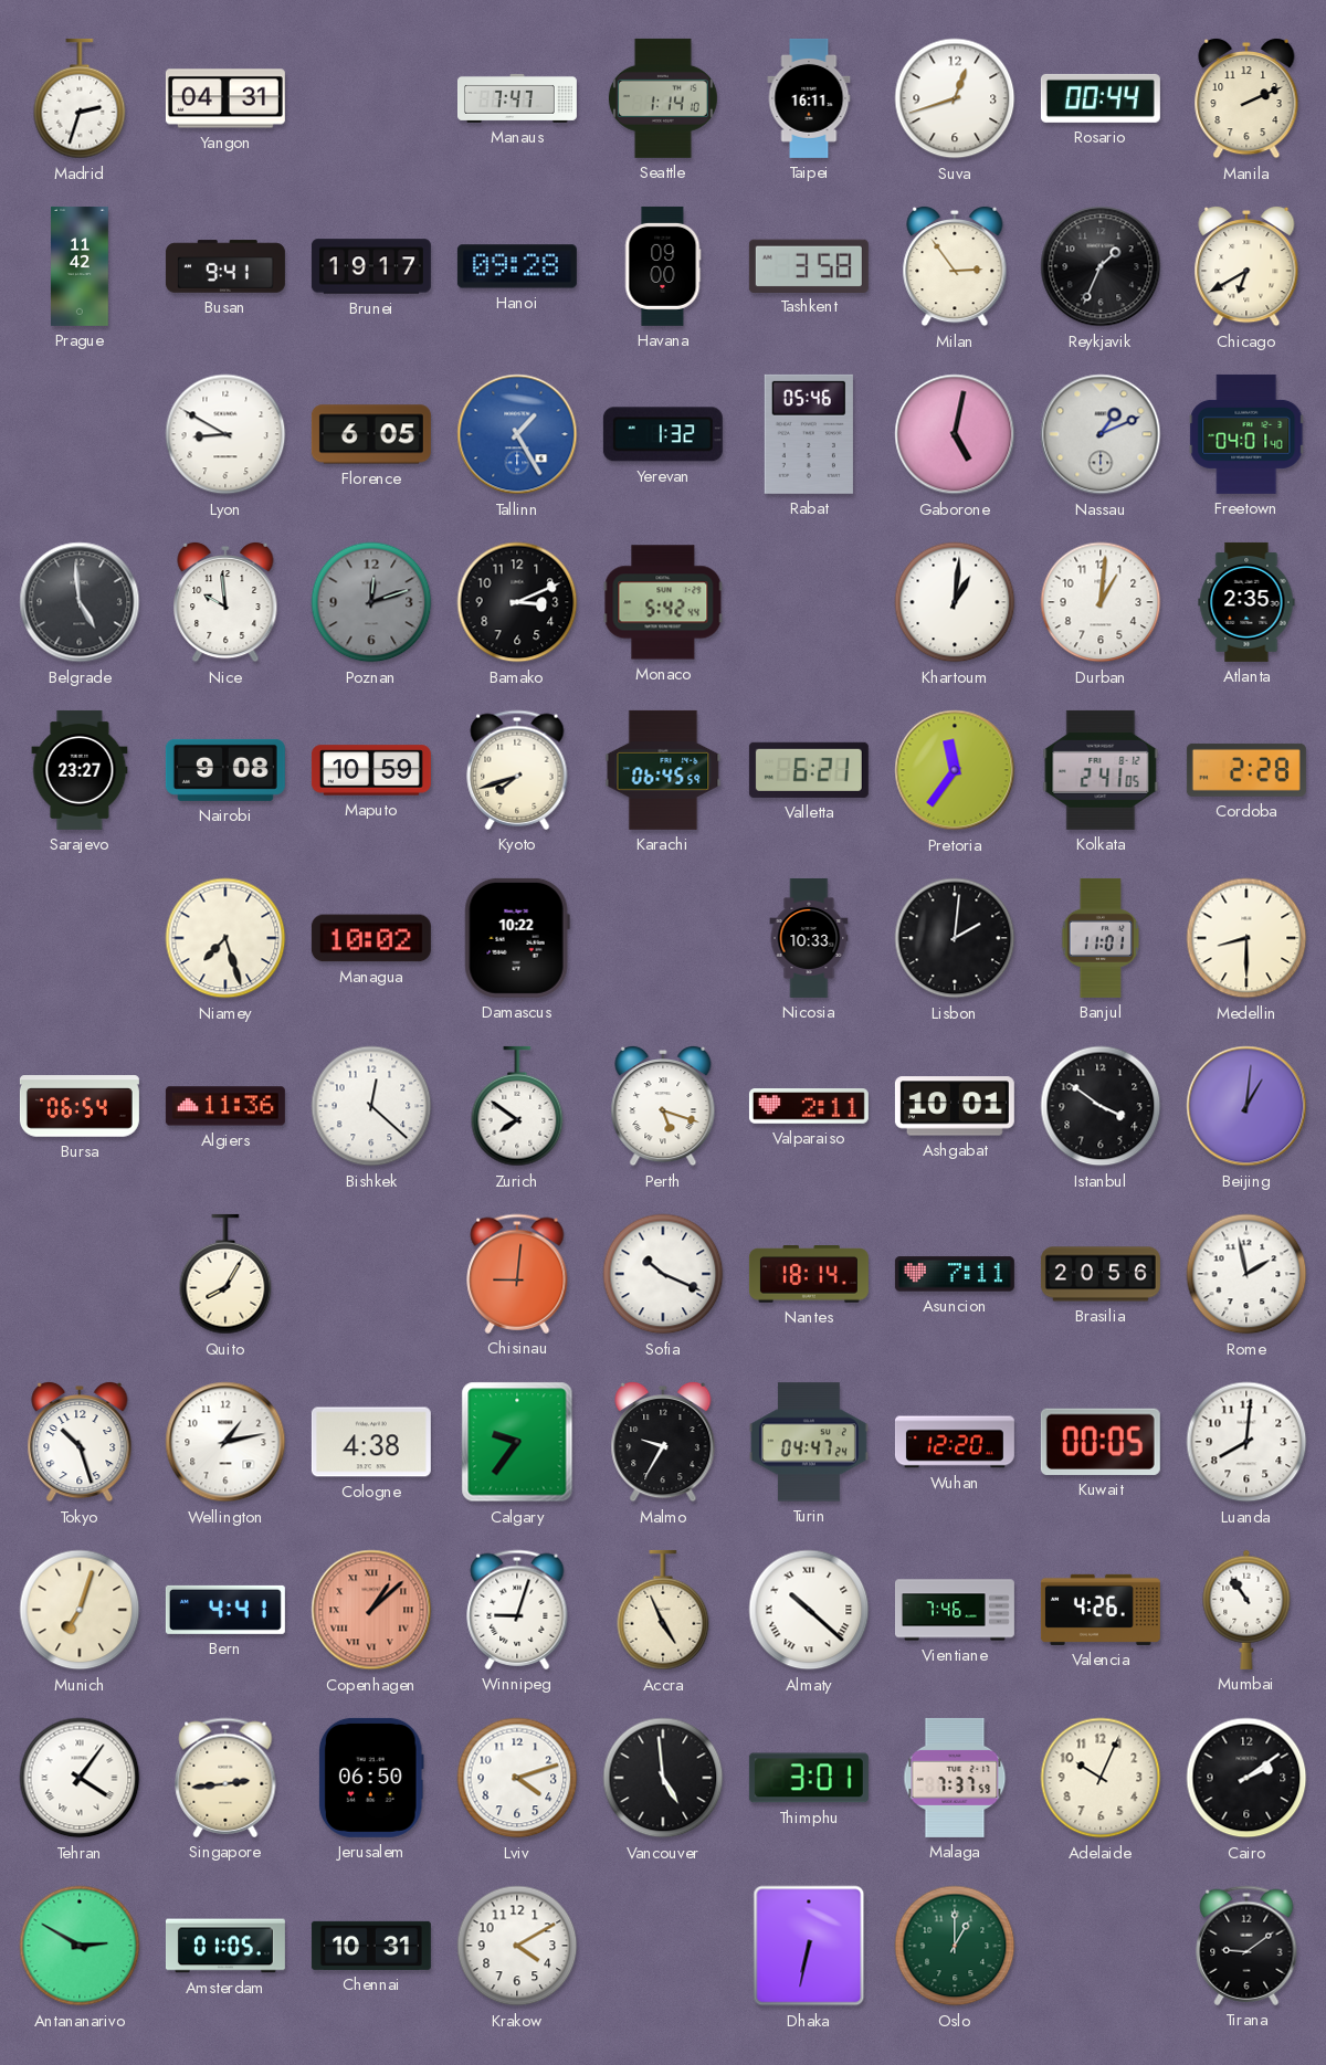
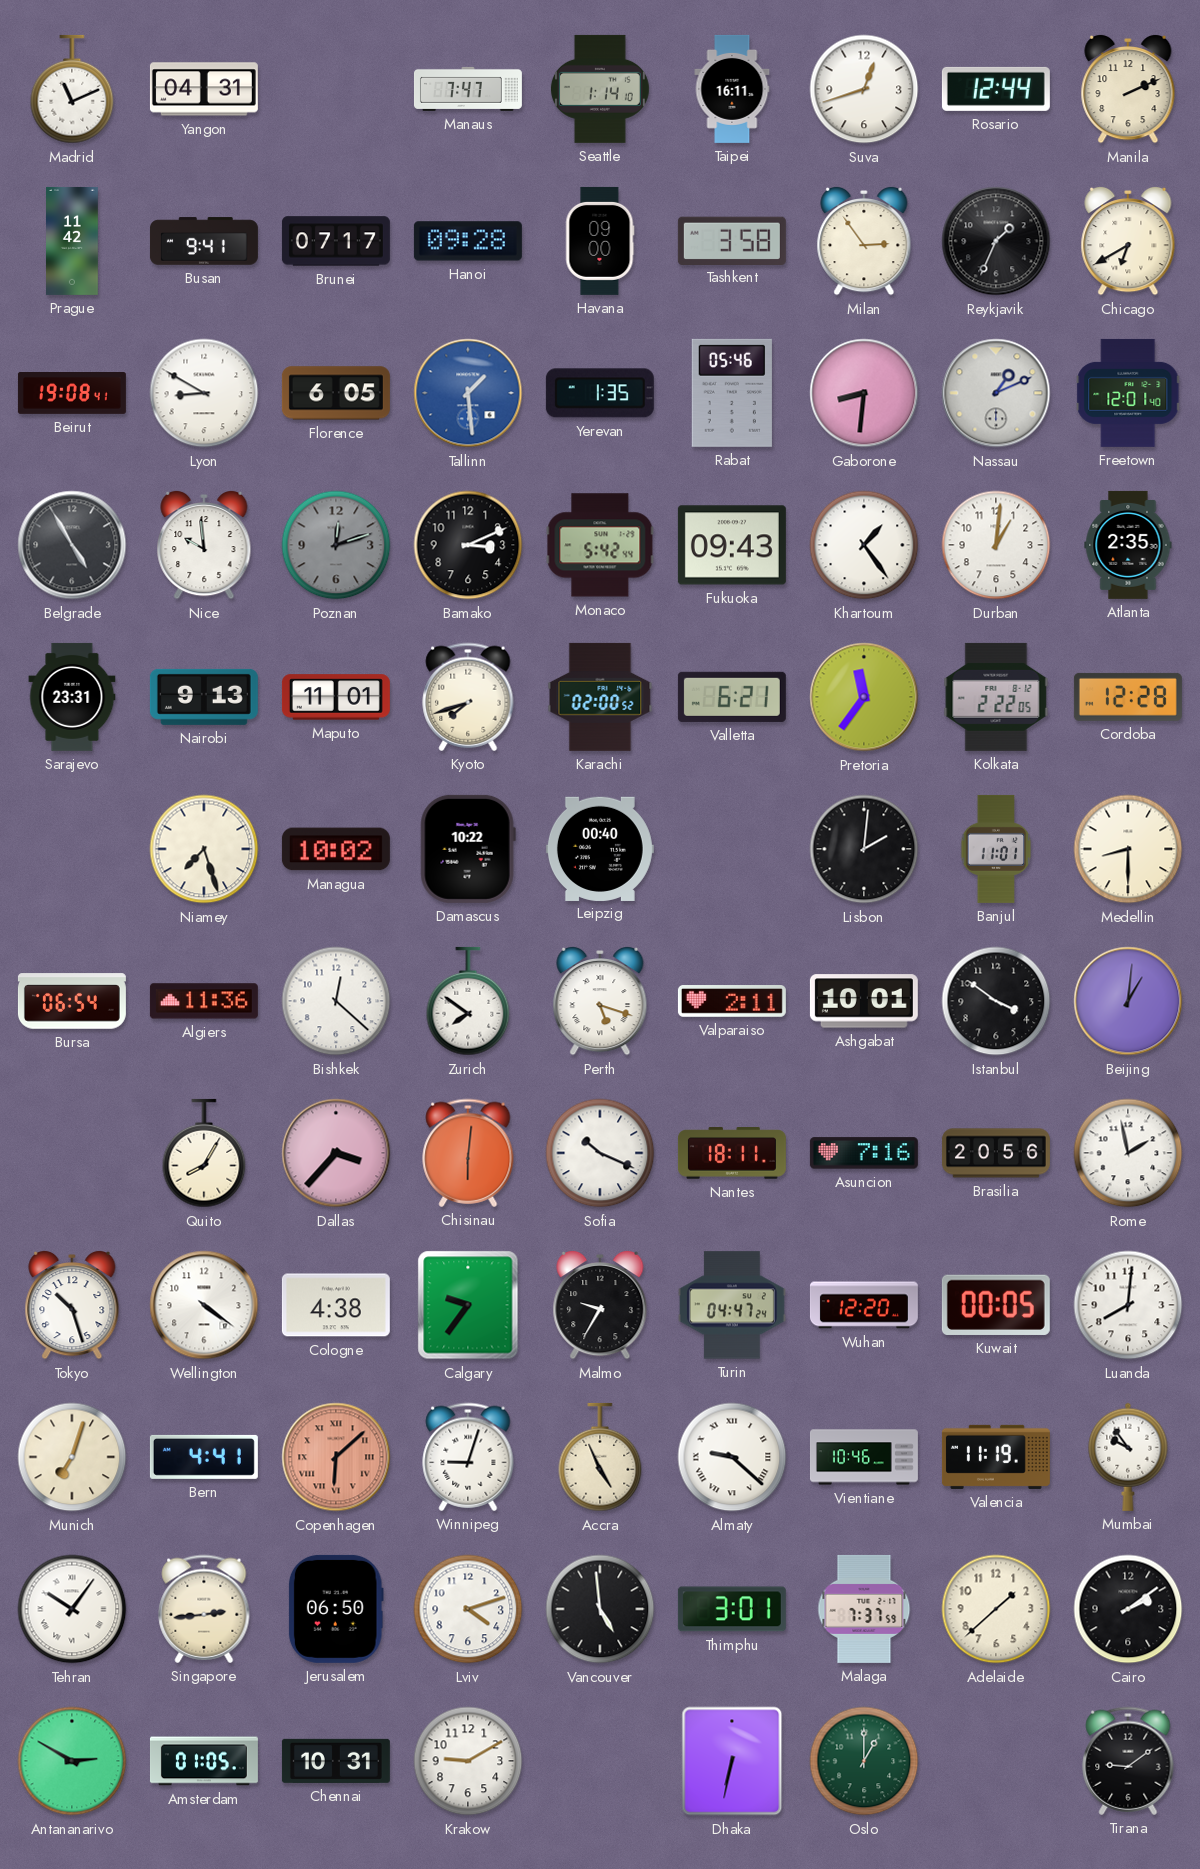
Madrid: 2:33 -> 11:11 (72, 89)
Rosario: 00:44 -> 12:44 (996, 89)
Brunei: 19:17 -> 07:17 (336, 241)
Beirut: none -> 19:08 (72, 394)
Tallinn: 1:25 -> 1:29 (468, 393)
Yerevan: 1:32 -> 1:35 (600, 393)
Gaborone: 5:02 -> 8:31 (864, 393)
Freetown: 04:01 -> 12:01 (1128, 393)
Belgrade: 4:59 -> 4:55 (72, 545)
Fukuoka: none -> 09:43 (732, 545)
Khartoum: 1:01 -> 1:24 (864, 545)
Sarajevo: 23:27 -> 23:31 (72, 697)
Nairobi: 9:08 -> 9:13 (204, 697)
Maputo: 10:59 -> 11:01 (336, 697)
Karachi: 06:45 -> 02:00 (600, 697)
Kolkata: 2:41 -> 2:22 (996, 697)
Cordoba: 2:28 -> 12:28 (1128, 697)
Leipzig: none -> 00:40 (600, 848)
Nicosia: 10:33 -> none (809, 938)
Dallas: none -> 3:37 (336, 1153)
Chisinau: 9:01 -> 6:01 (468, 1153)
Nantes: 18:14 -> 18:11 (732, 1153)
Asuncion: 7:11 -> 7:16 (864, 1153)
Wellington: 1:13 -> 4:21 (204, 1305)
Copenhagen: 1:08 -> 6:08 (336, 1457)
Almaty: 10:22 -> 9:22 (732, 1457)
Vientiane: 7:46 -> 10:46 (864, 1457)
Valencia: 4:26 -> 11:19 (996, 1457)
Mumbai: 10:54 -> 9:54 (1128, 1457)
Tehran: 4:06 -> 10:06 (72, 1609)
Adelaide: 10:04 -> 1:38 (996, 1609)
Krakow: 4:10 -> 9:10 (468, 1761)
